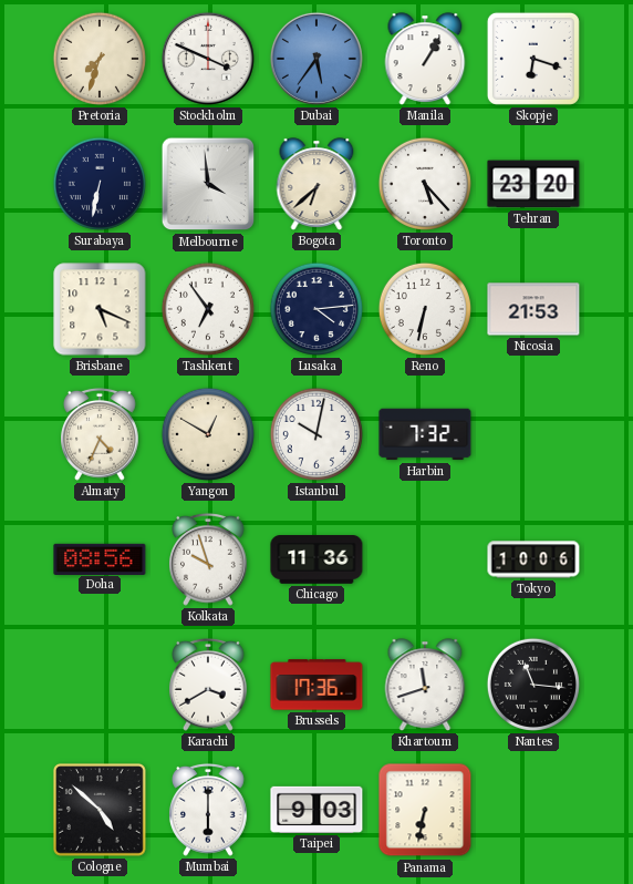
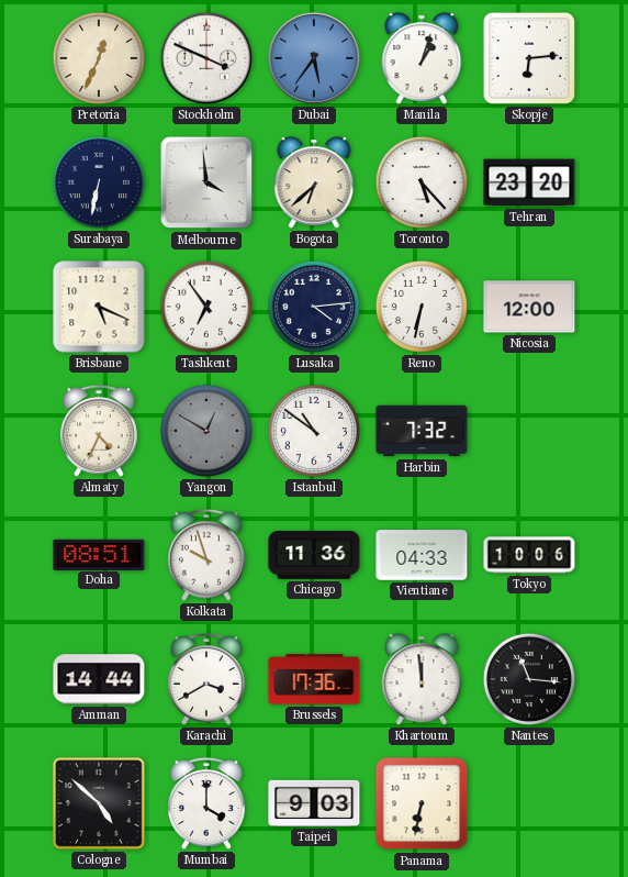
Pretoria: 7:33 -> 12:34 (99, 58)
Manila: 1:05 -> 1:03 (422, 58)
Skopje: 6:18 -> 6:14 (529, 58)
Nicosia: 21:53 -> 12:00 (529, 307)
Yangon dial: cream -> grey (206, 431)
Istanbul: 10:02 -> 10:51 (314, 431)
Doha: 08:56 -> 08:51 (99, 554)
Vientiane: none -> 04:33 (422, 555)
Amman: none -> 14:44 (99, 679)
Khartoum: 11:42 -> 11:59 (422, 679)
Mumbai: 6:00 -> 4:00 (208, 803)
